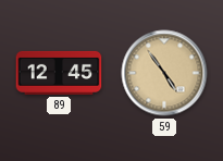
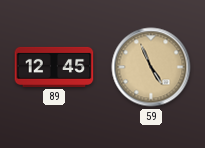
59: 4:54 -> 4:56 (151, 67)
